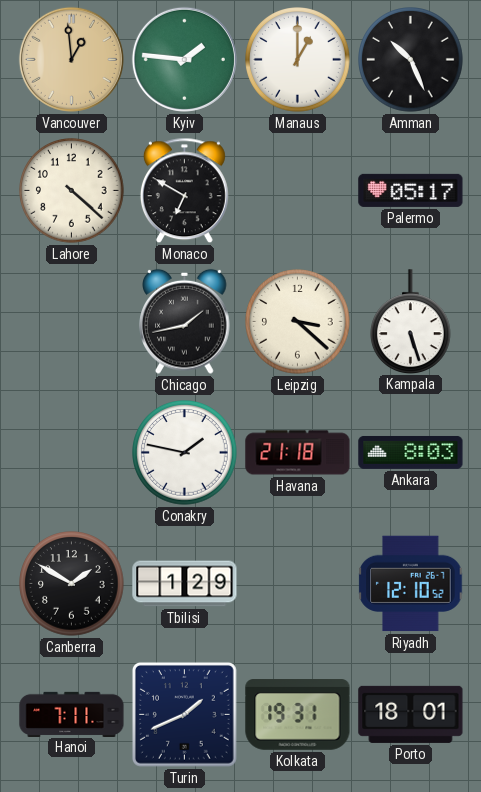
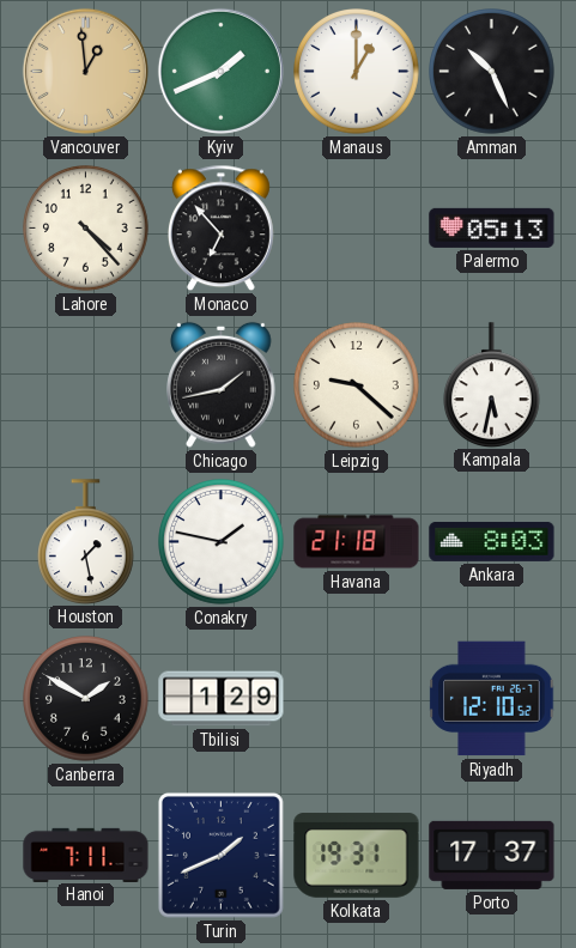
Kyiv: 1:46 -> 1:41 (220, 71)
Lahore: 4:22 -> 4:23 (86, 229)
Monaco: 6:50 -> 6:53 (220, 229)
Palermo: 05:17 -> 05:13 (492, 227)
Leipzig: 3:22 -> 9:22 (357, 385)
Kampala: 5:27 -> 5:32 (492, 384)
Houston: none -> 1:28 (86, 541)
Porto: 18:01 -> 17:37 (492, 855)
